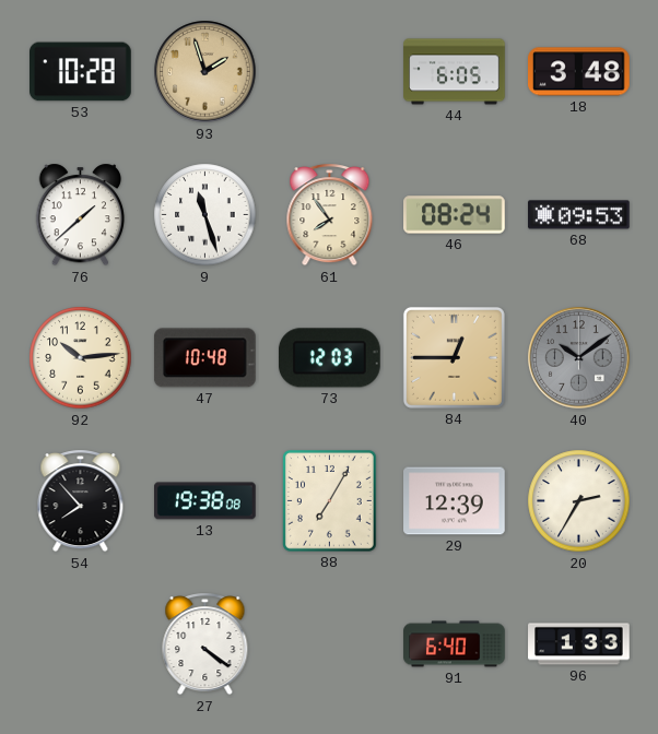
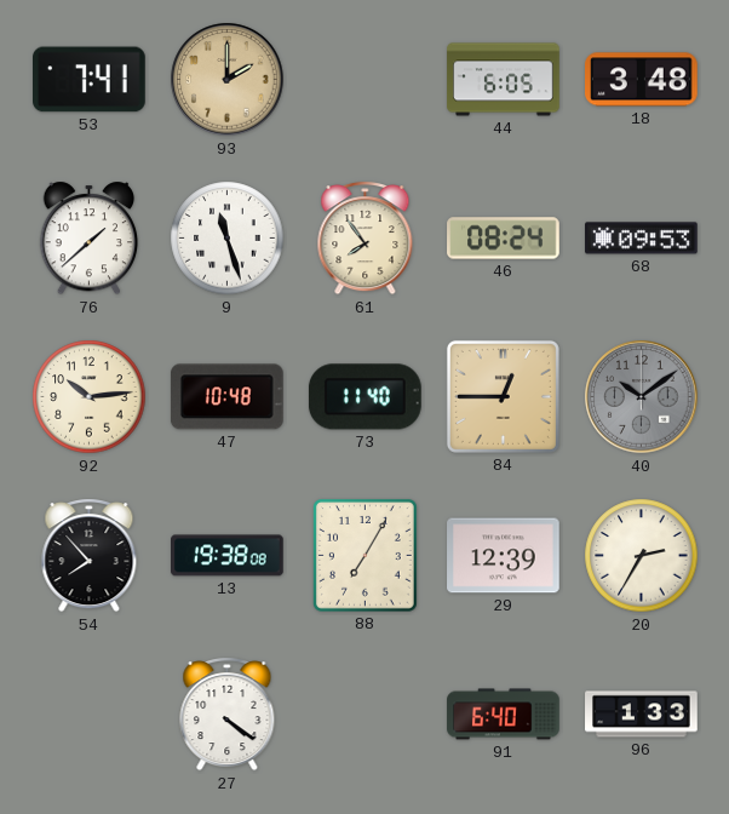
53: 10:28 -> 7:41 (90, 80)
93: 1:57 -> 2:00 (228, 80)
73: 12:03 -> 11:40 (364, 397)
